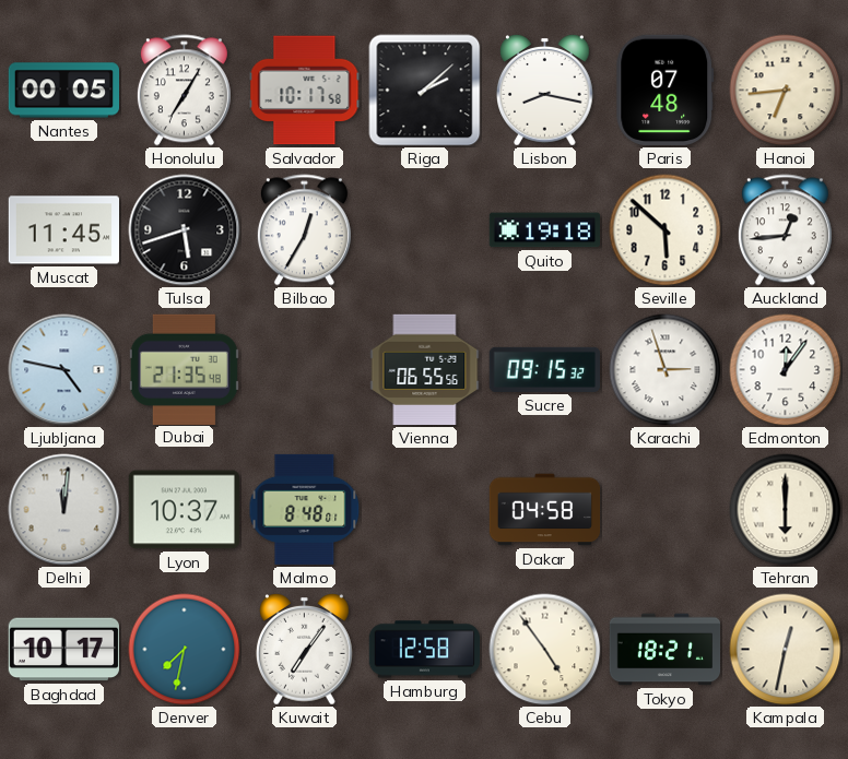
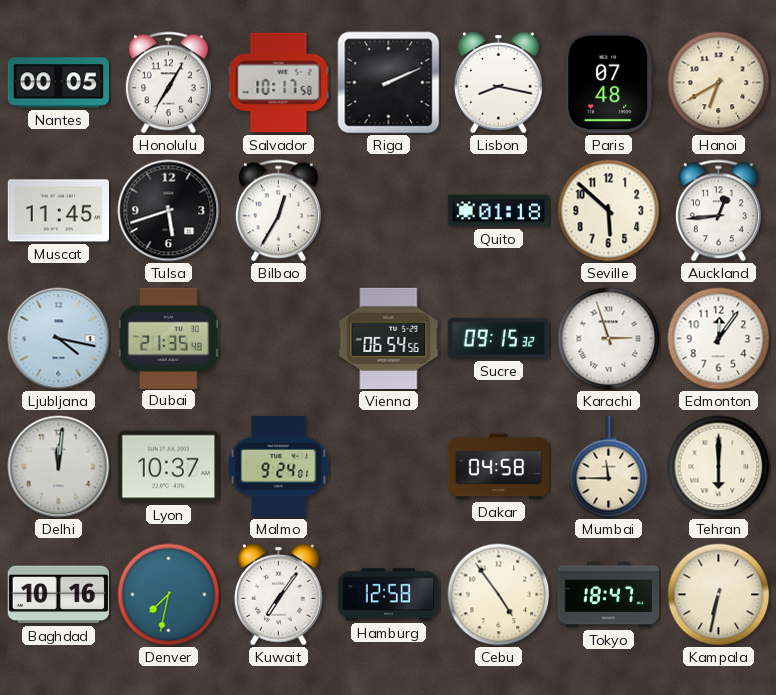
Riga: 2:08 -> 2:11 (389, 83)
Hanoi: 6:44 -> 6:40 (719, 83)
Quito: 19:18 -> 01:18 (499, 211)
Ljubljana: 4:47 -> 4:17 (59, 339)
Vienna: 06:55 -> 06:54 (389, 339)
Malmo: 8:48 -> 9:24 (279, 466)
Mumbai: none -> 11:45 (609, 467)
Baghdad: 10:17 -> 10:16 (58, 595)
Tokyo: 18:21 -> 18:47 (609, 595)
Kampala: 12:32 -> 6:32 (719, 595)
